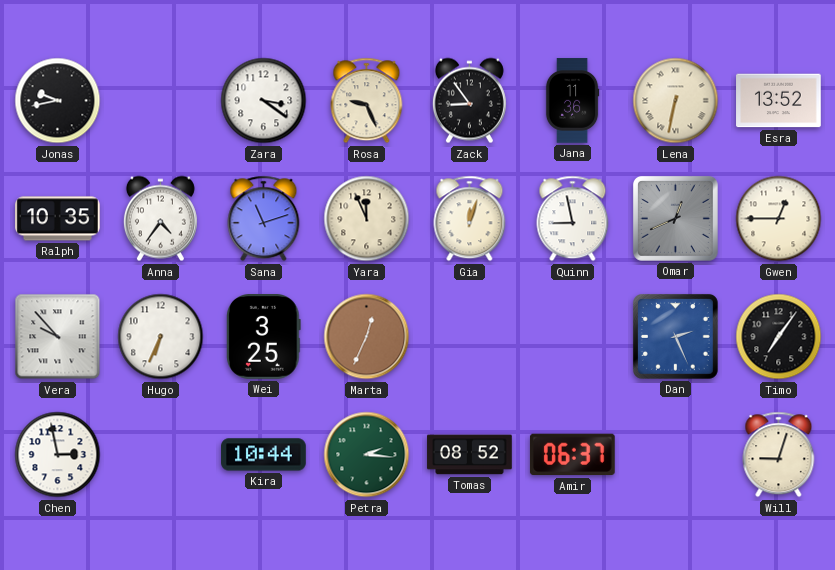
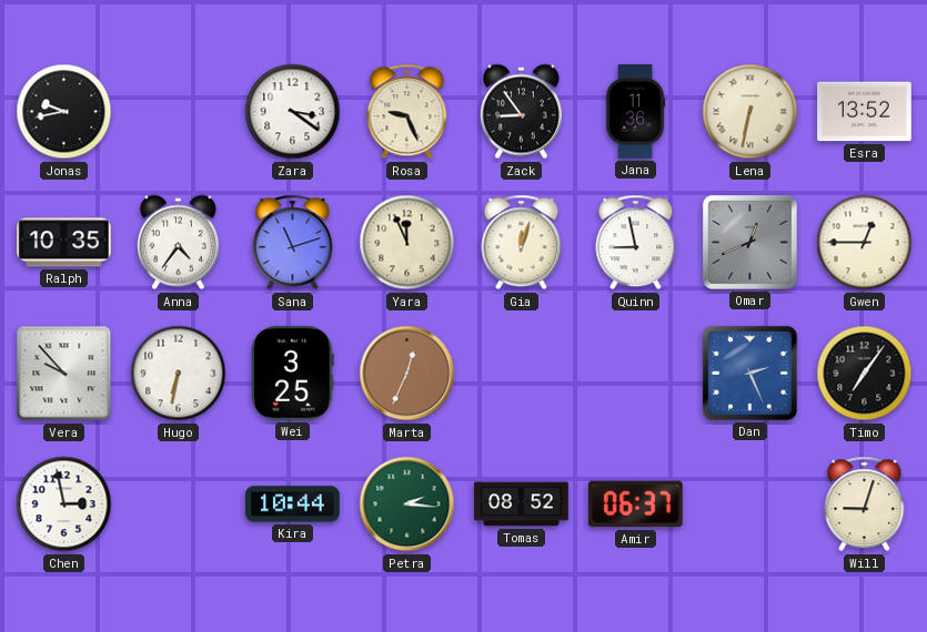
Hugo: 6:34 -> 6:32 (179, 374)
